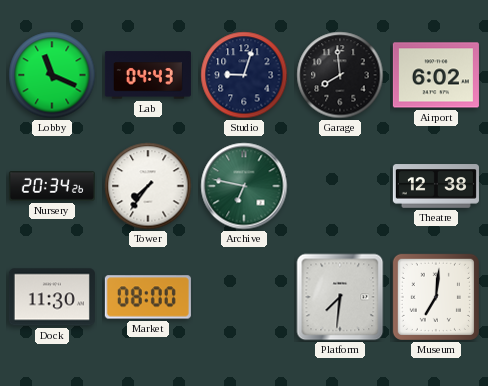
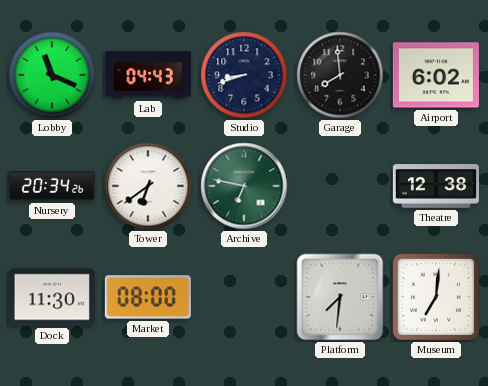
Studio: 9:03 -> 8:42 (244, 75)
Tower: 7:36 -> 6:39 (148, 186)
